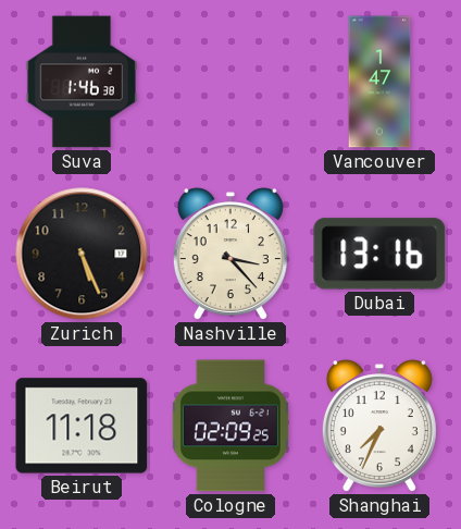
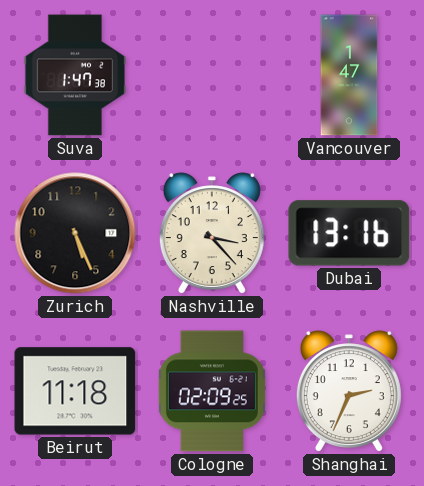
Suva: 1:46 -> 1:47 (75, 75)
Shanghai: 7:34 -> 2:34 (349, 392)
